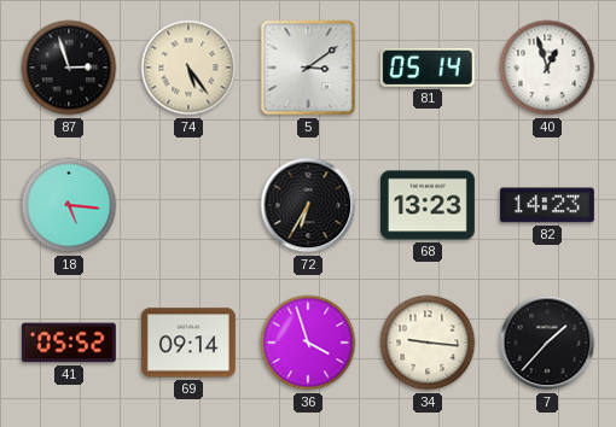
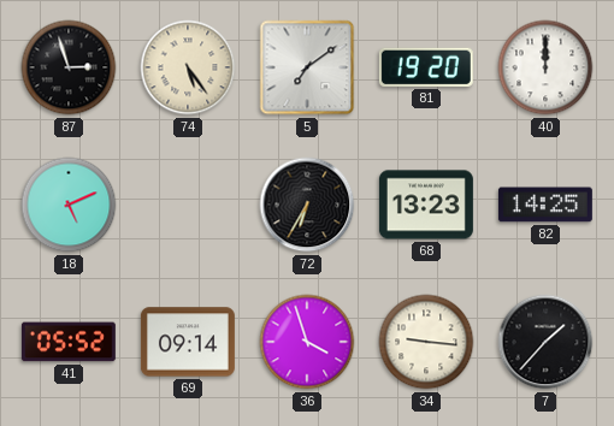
5: 3:09 -> 7:09 (307, 67)
81: 05:14 -> 19:20 (426, 67)
40: 12:57 -> 12:00 (545, 67)
18: 5:16 -> 5:11 (69, 205)
82: 14:23 -> 14:25 (545, 205)
